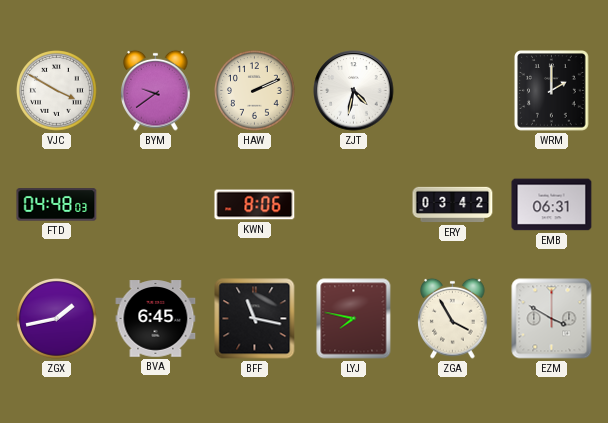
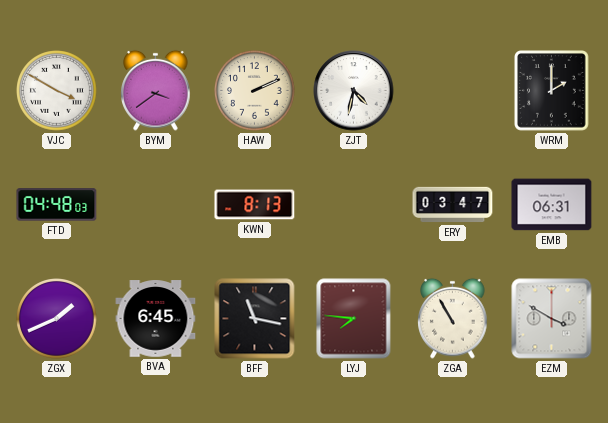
BYM: 9:39 -> 3:39 (156, 90)
KWN: 8:06 -> 8:13 (255, 205)
ERY: 03:42 -> 03:47 (453, 205)
ZGX: 1:43 -> 1:41 (57, 319)
LYJ: 7:47 -> 7:46 (354, 319)
ZGA: 3:55 -> 10:55 (453, 318)
